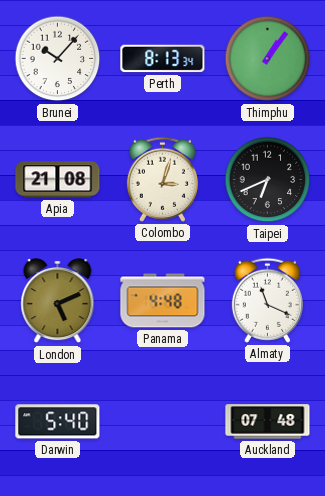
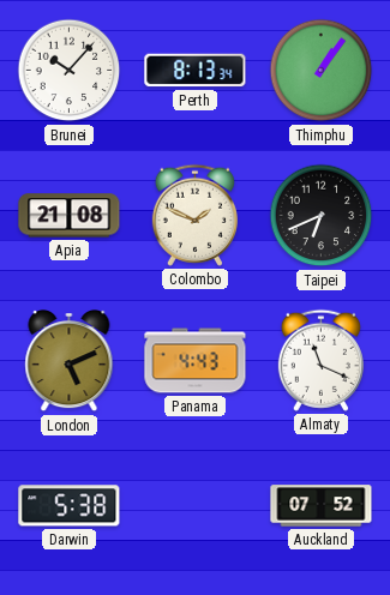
Colombo: 3:03 -> 1:49 (194, 215)
Panama: 4:48 -> 4:43 (196, 361)
Darwin: 5:40 -> 5:38 (70, 506)
Auckland: 07:48 -> 07:52 (322, 506)
